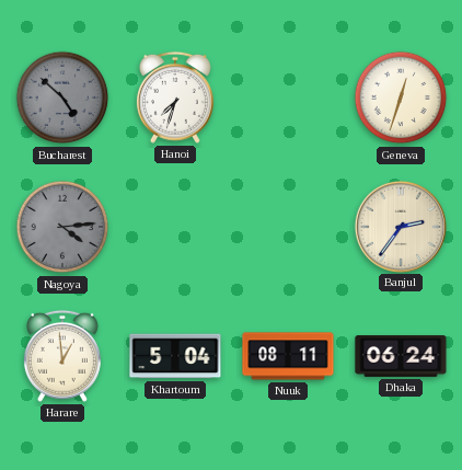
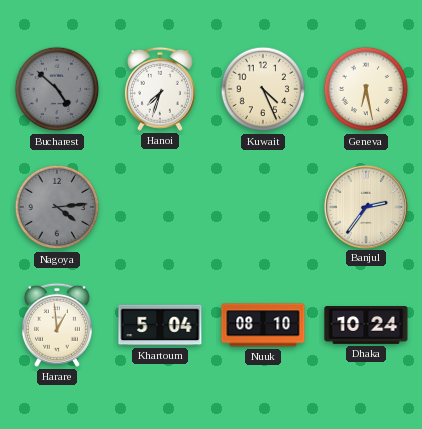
Kuwait: none -> 4:26 (263, 89)
Geneva: 12:33 -> 6:28 (366, 89)
Nuuk: 08:11 -> 08:10 (263, 325)
Dhaka: 06:24 -> 10:24 (366, 326)
